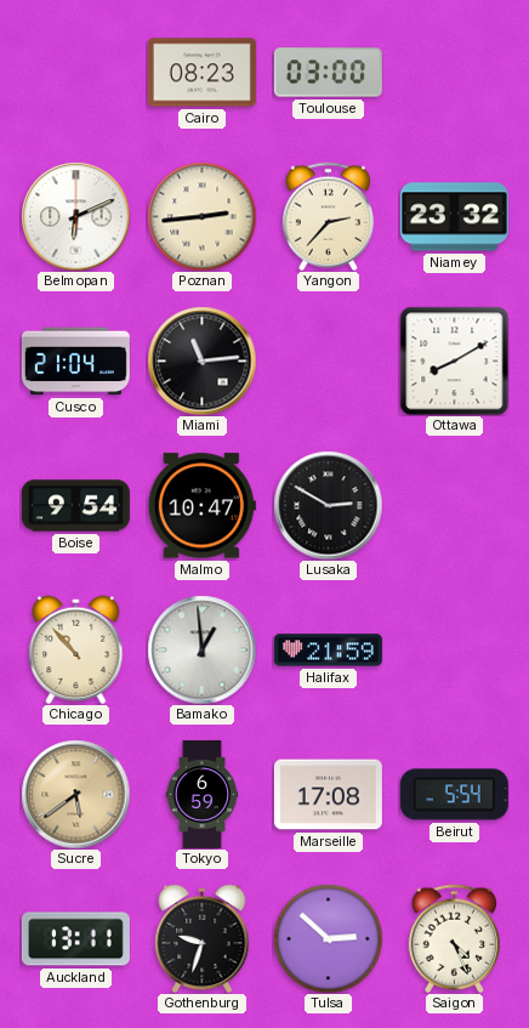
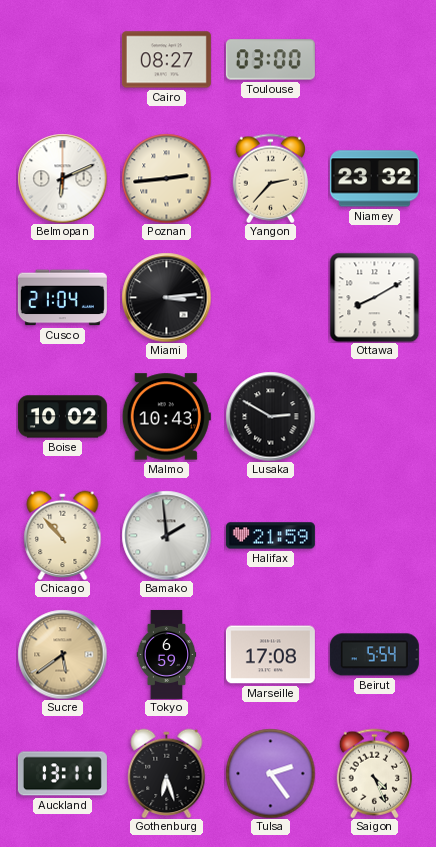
Cairo: 08:23 -> 08:27 (166, 60)
Miami: 11:14 -> 3:14 (166, 297)
Boise: 9:54 -> 10:02 (62, 417)
Malmo: 10:47 -> 10:43 (166, 417)
Bamako: 12:59 -> 1:59 (166, 535)
Gothenburg: 9:33 -> 6:27 (167, 773)
Tulsa: 2:52 -> 2:24 (270, 773)
